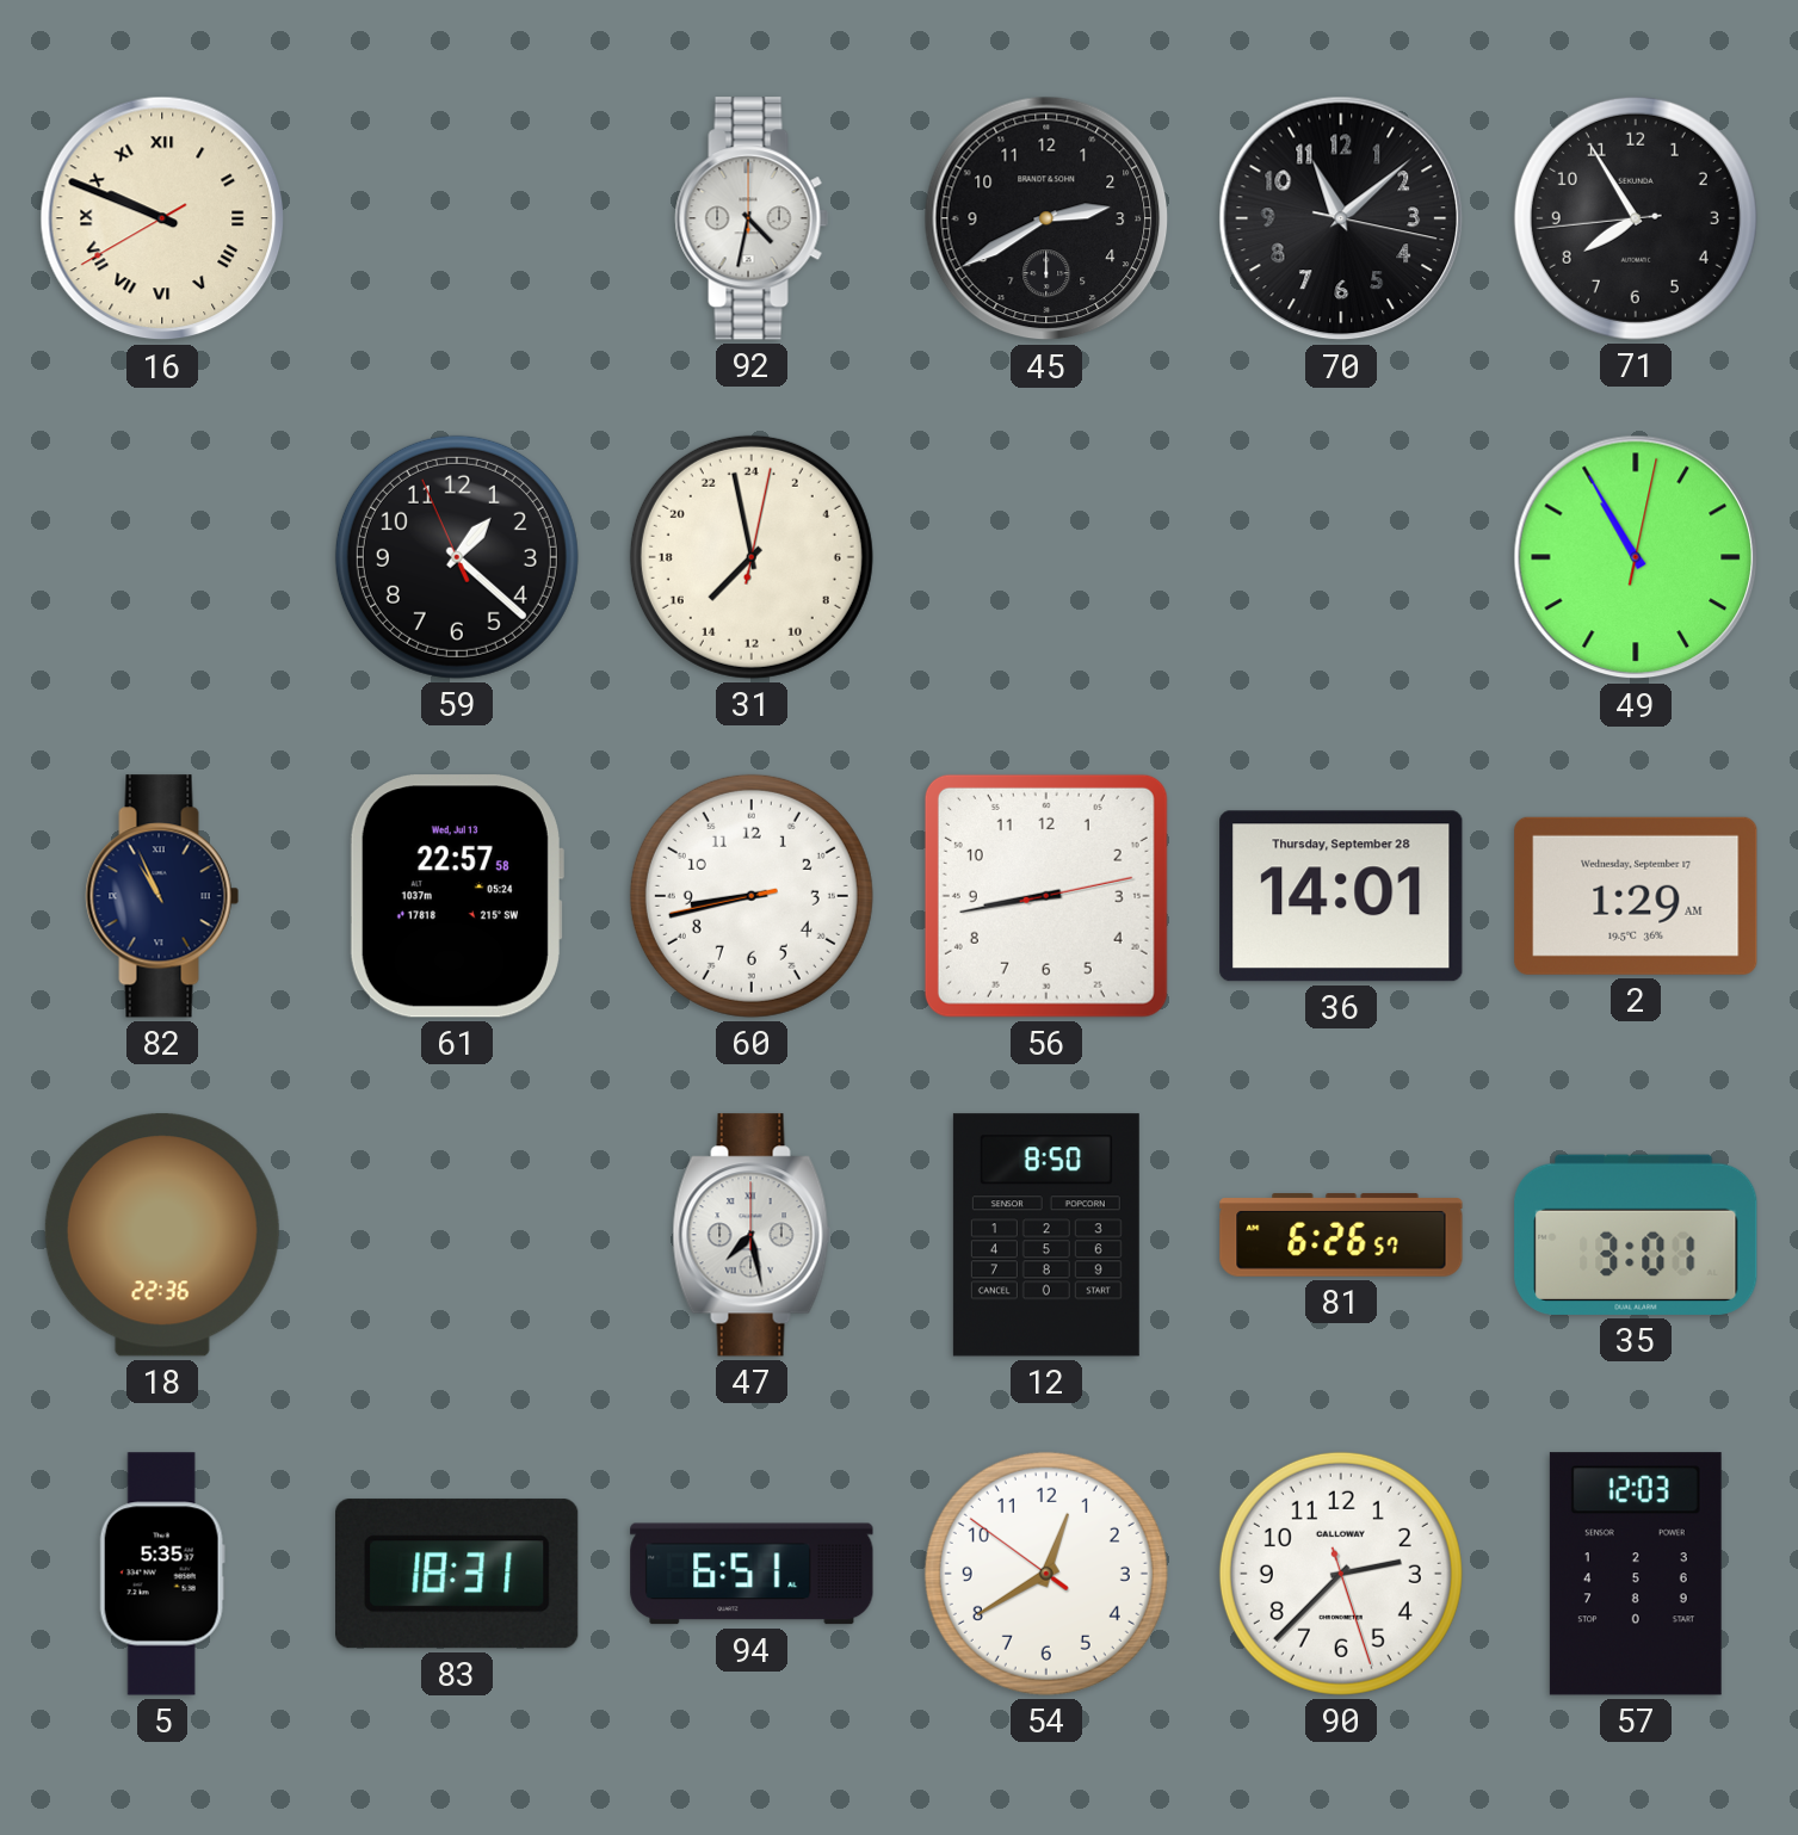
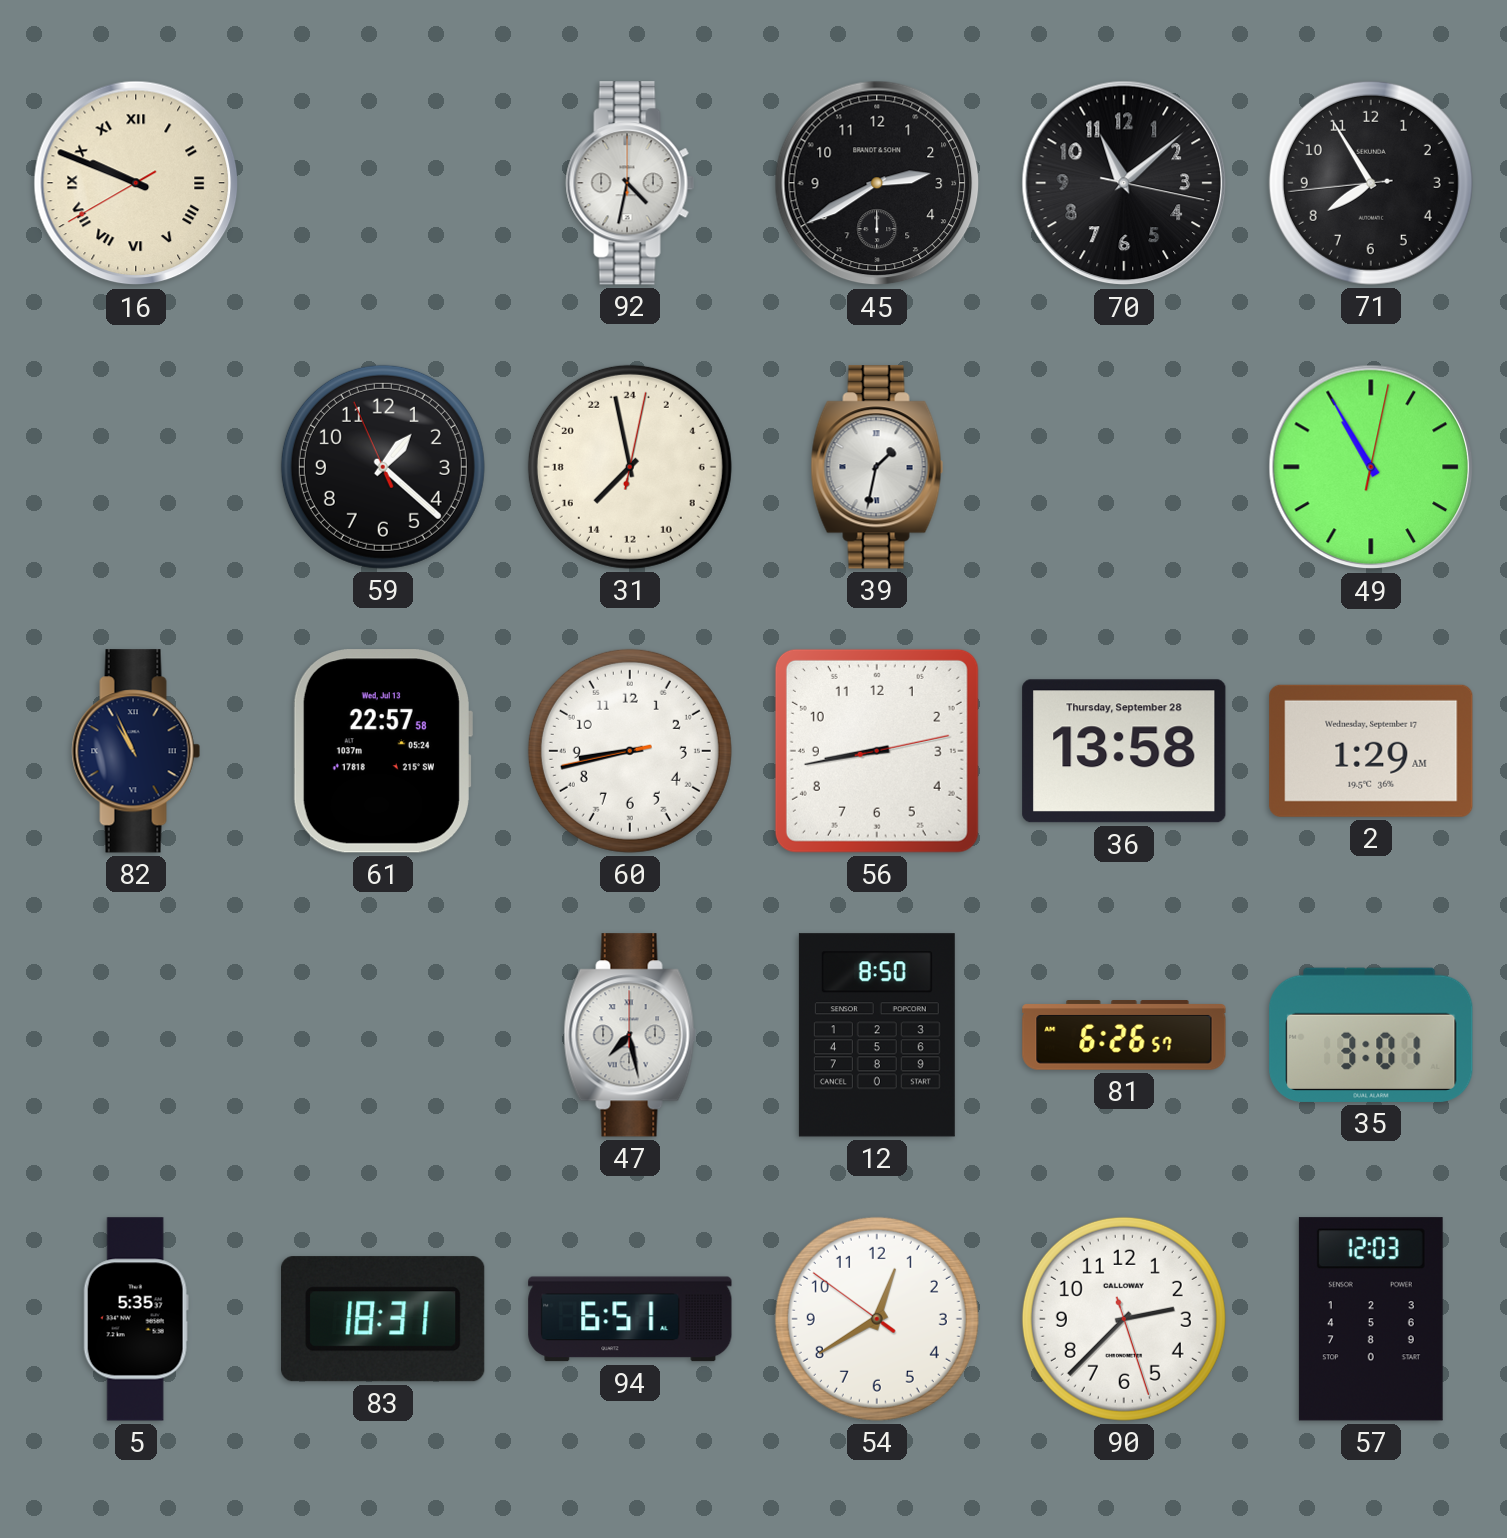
39: none -> 1:32 (877, 467)
36: 14:01 -> 13:58 (1124, 751)
18: 22:36 -> none (162, 1235)
